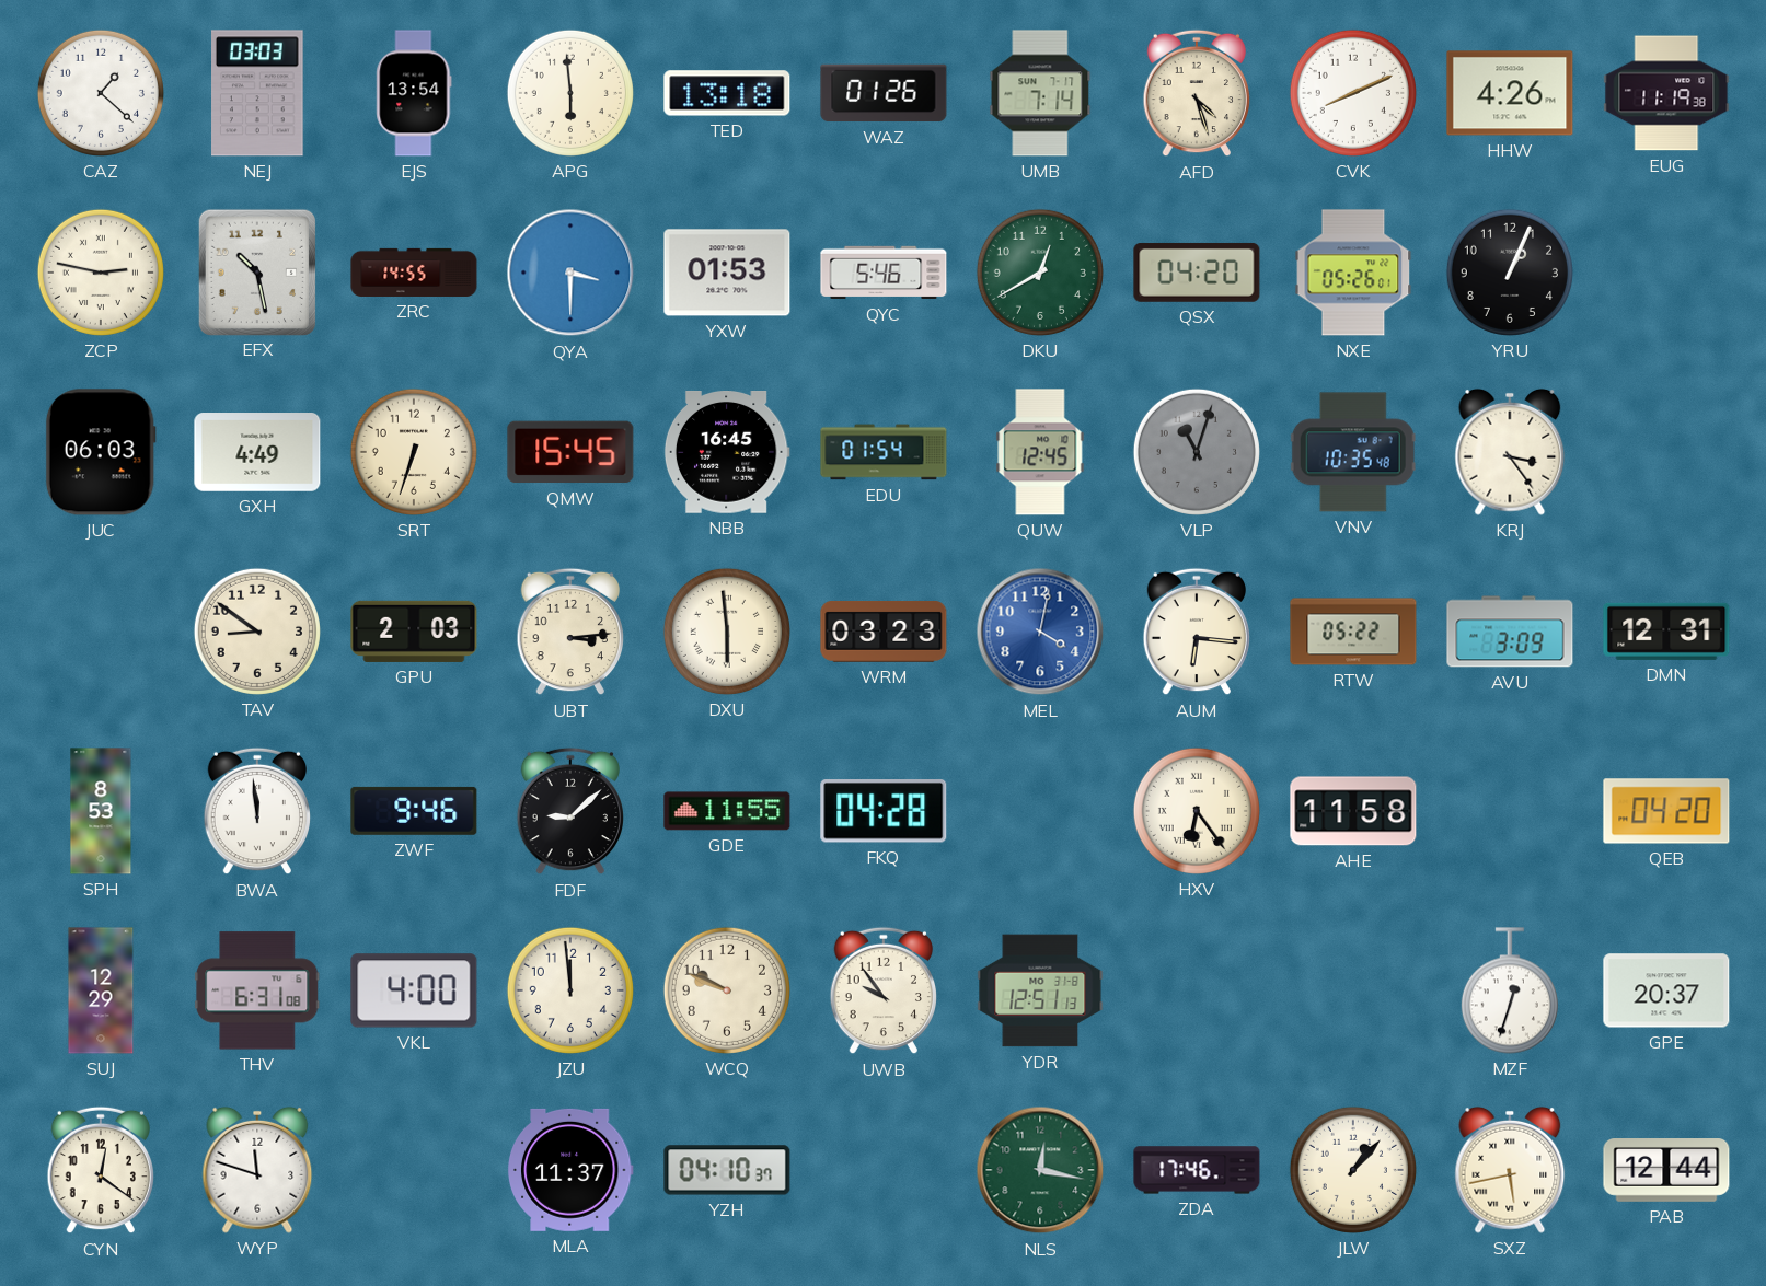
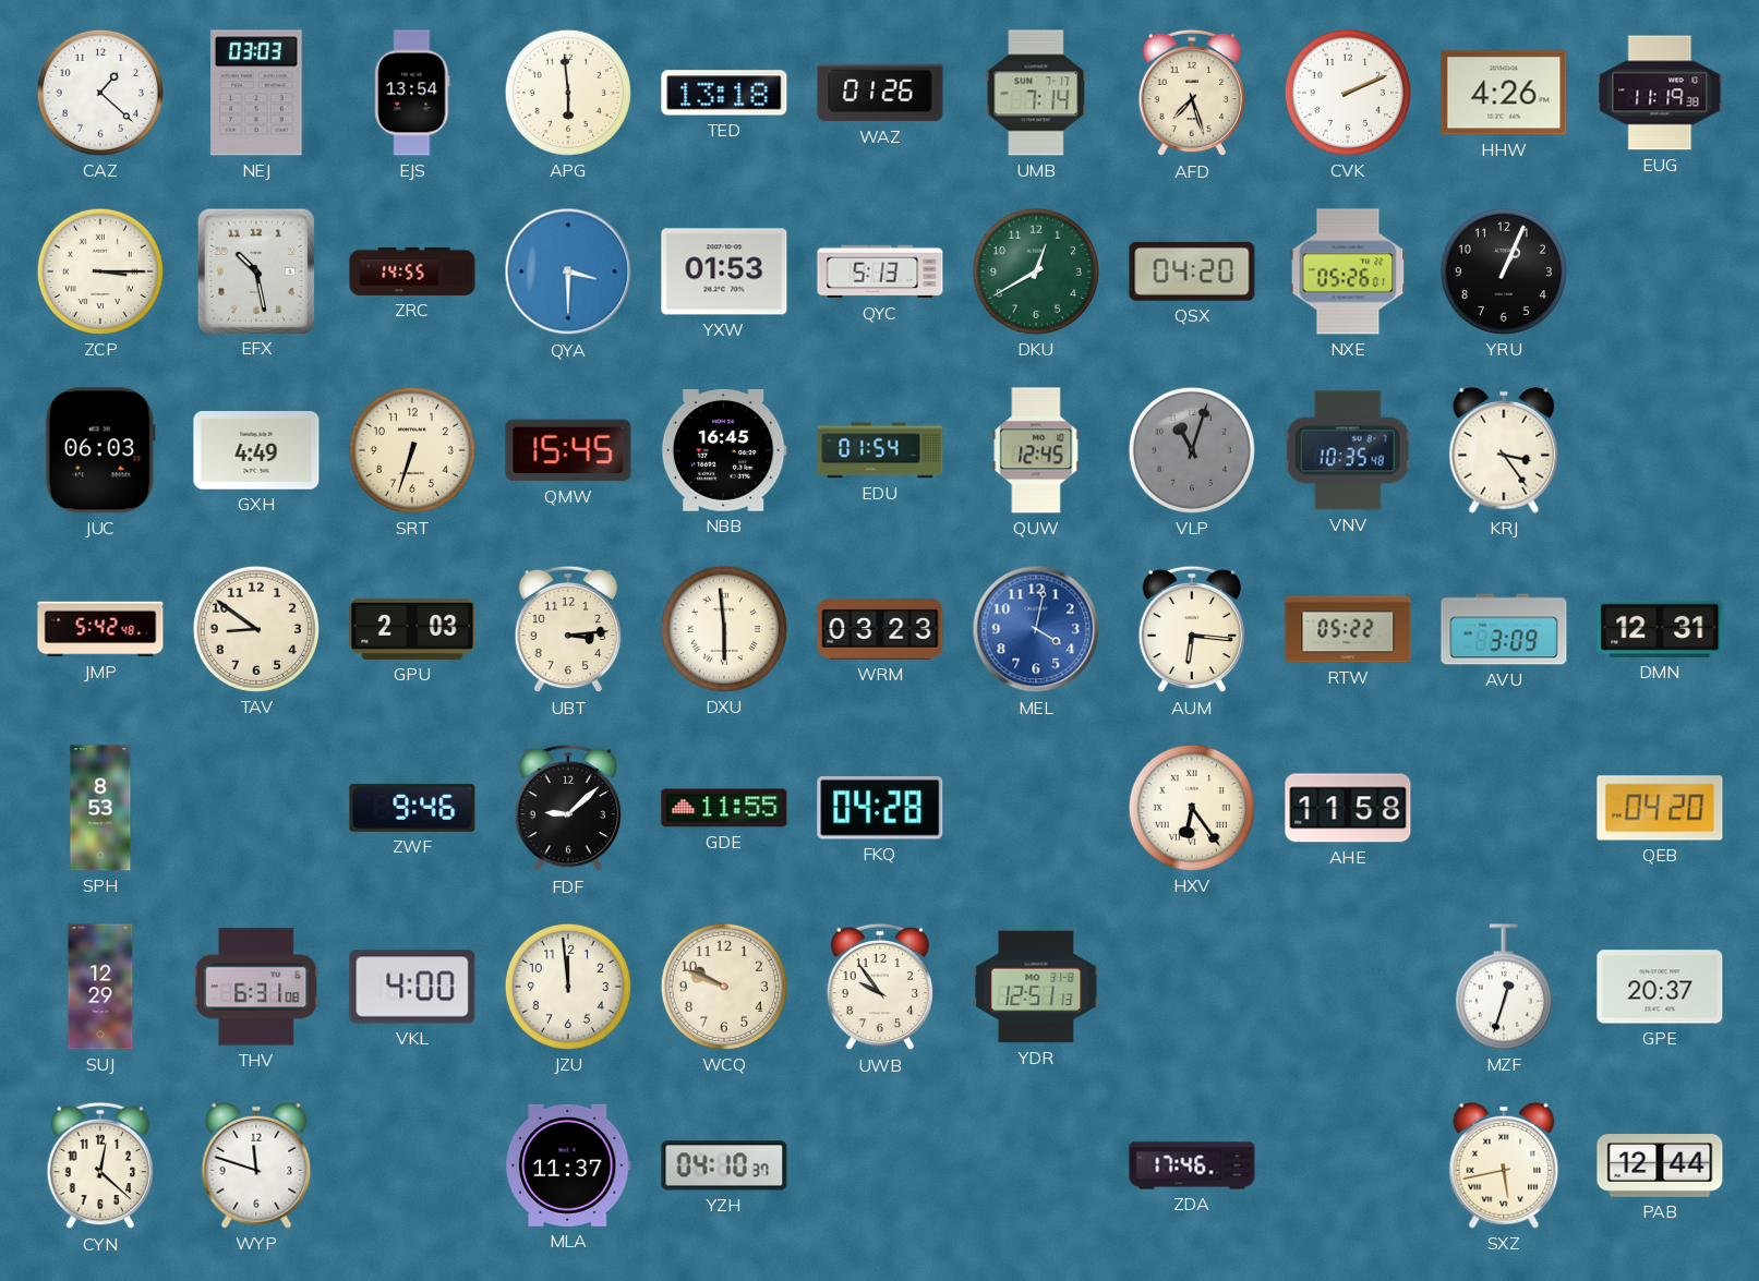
AFD: 4:27 -> 7:27 (1192, 93)
CVK: 8:11 -> 2:11 (1348, 93)
ZCP: 2:47 -> 3:15 (100, 271)
QYC: 5:46 -> 5:13 (880, 271)
JMP: none -> 5:42 (100, 629)
BWA: 11:59 -> none (257, 811)
CYN: 12:21 -> 12:22 (100, 1165)
NLS: 12:17 -> none (1040, 1170)
JLW: 1:07 -> none (1353, 1170)
